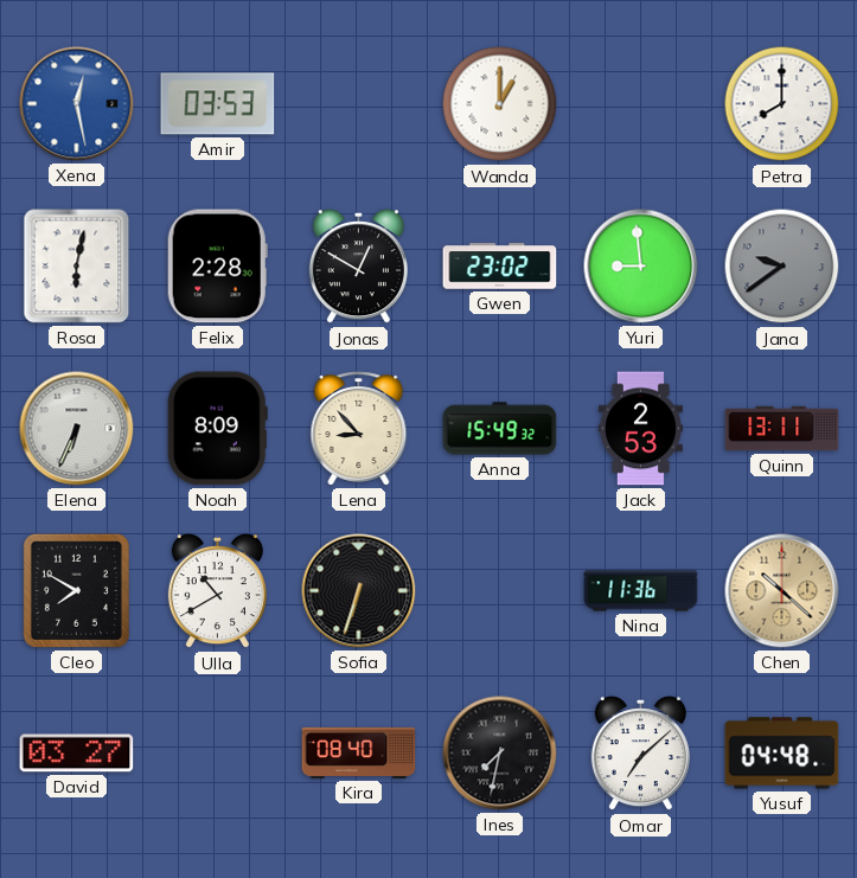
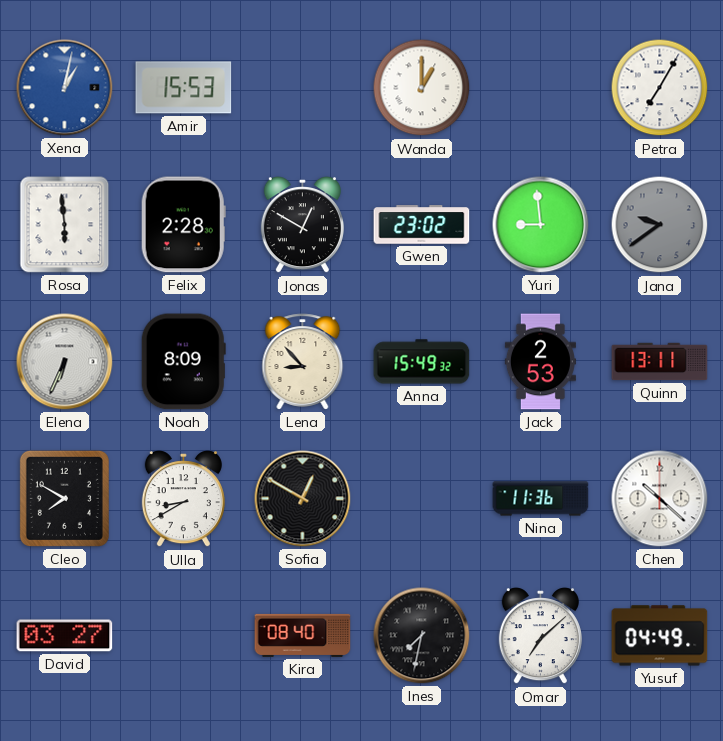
Xena: 12:28 -> 1:02 (65, 88)
Amir: 03:53 -> 15:53 (184, 88)
Petra: 8:00 -> 7:05 (660, 88)
Rosa: 6:02 -> 5:59 (65, 225)
Ulla: 10:40 -> 8:40 (183, 499)
Sofia: 6:33 -> 12:50 (303, 499)
Chen dial: champagne -> white (660, 499)
Yusuf: 04:48 -> 04:49 (660, 636)
